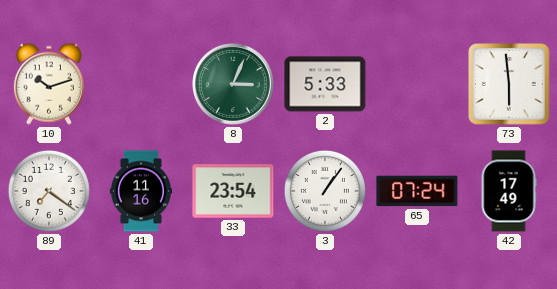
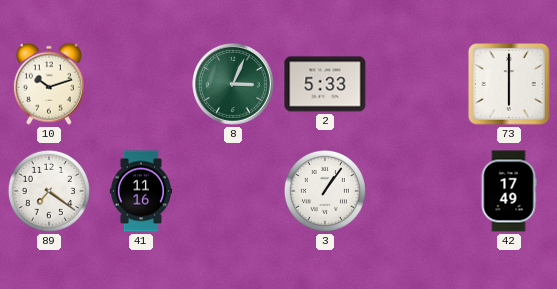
73: 5:59 -> 6:00 (510, 85)
33: 23:54 -> none (233, 191)
65: 07:24 -> none (417, 191)
